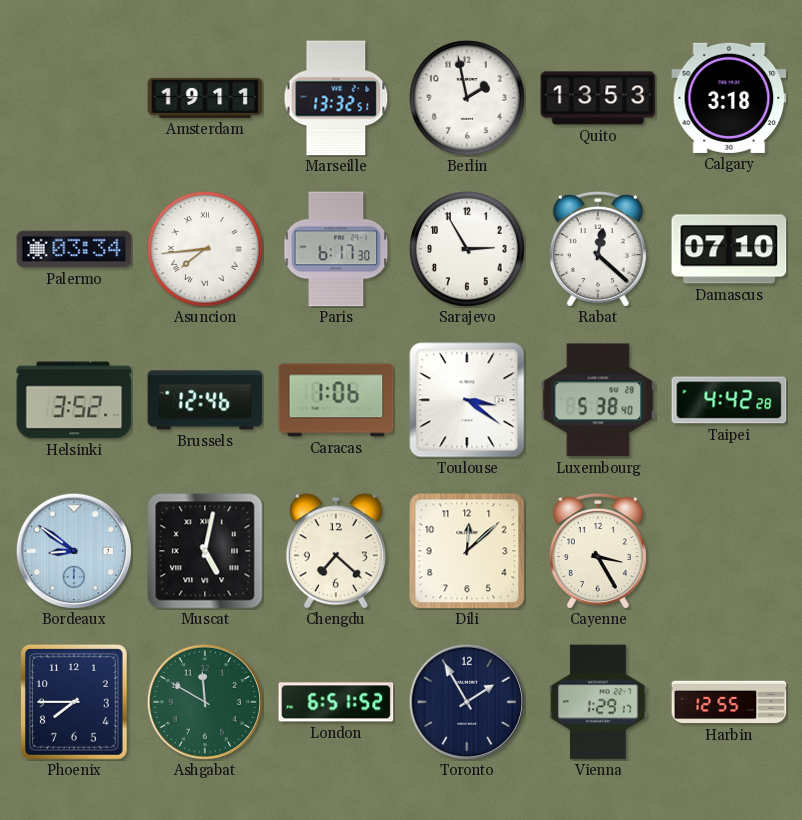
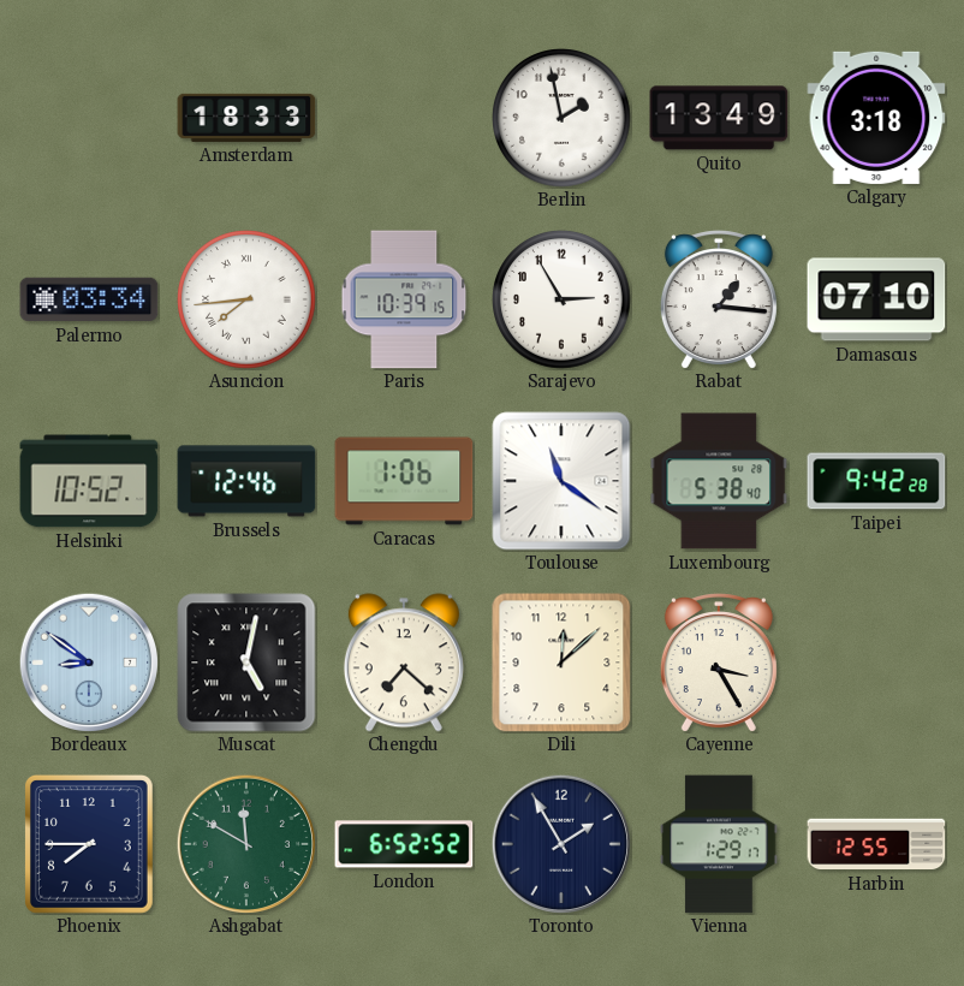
Amsterdam: 19:11 -> 18:33 (246, 118)
Marseille: 13:32 -> none (336, 98)
Quito: 13:53 -> 13:49 (719, 118)
Paris: 6:17 -> 10:39 (404, 299)
Rabat: 12:22 -> 1:16 (719, 299)
Helsinki: 3:52 -> 10:52 (89, 481)
Toulouse: 3:21 -> 11:21 (561, 481)
Taipei: 4:42 -> 9:42 (876, 481)
London: 6:51 -> 6:52 (404, 844)
